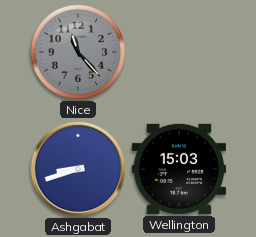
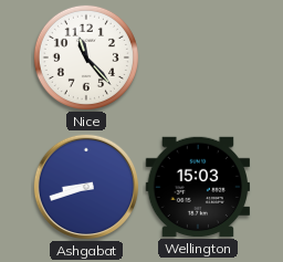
Nice dial: grey -> white (86, 57)
